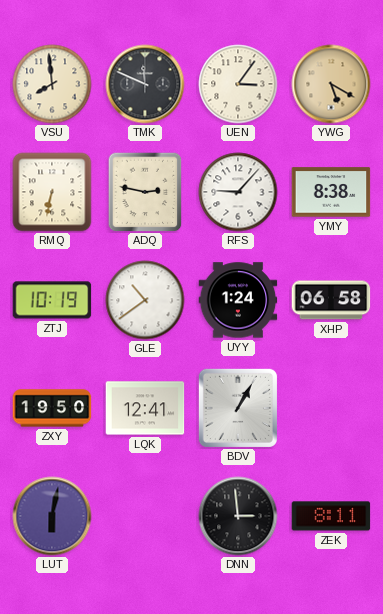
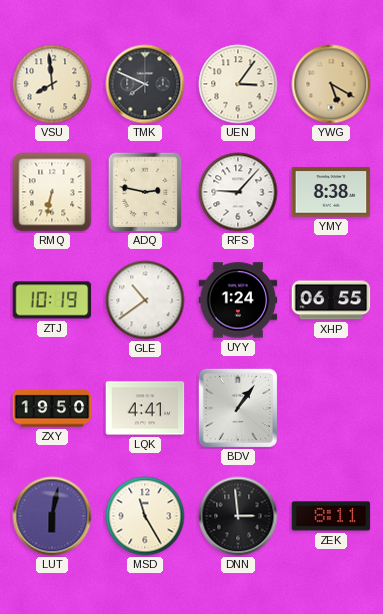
TMK: 11:49 -> 7:49 (145, 84)
XHP: 06:58 -> 06:55 (331, 300)
LQK: 12:41 -> 4:41 (145, 408)
BDV: 1:05 -> 1:06 (238, 408)
MSD: none -> 11:25 (145, 516)
